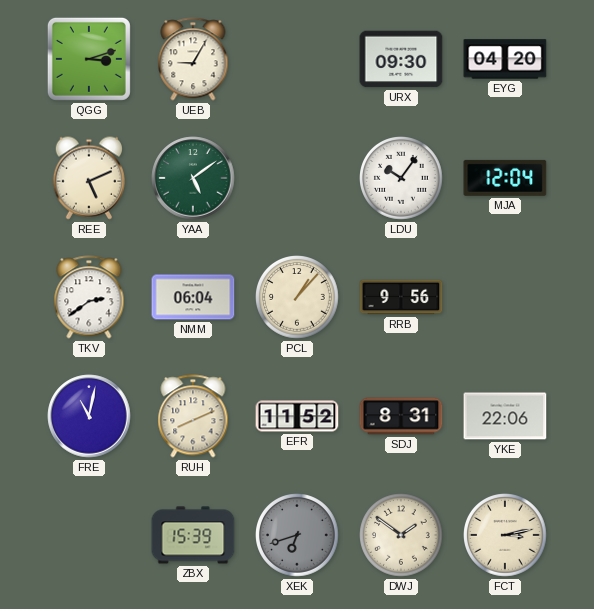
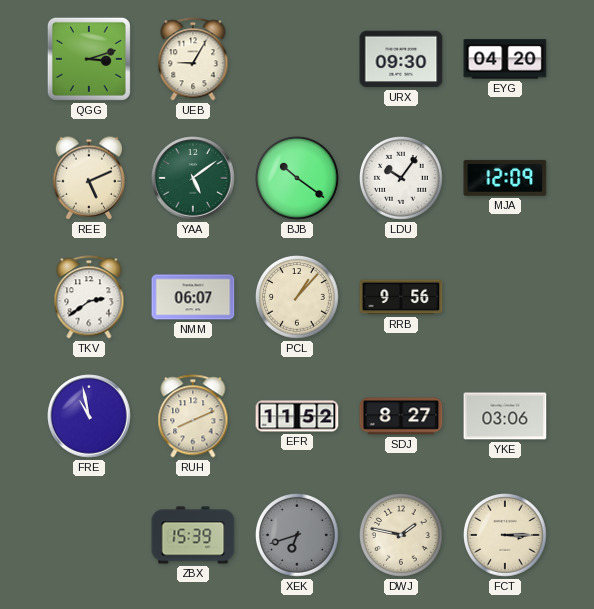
BJB: none -> 10:21 (298, 179)
MJA: 12:04 -> 12:09 (505, 178)
NMM: 06:04 -> 06:07 (193, 297)
FRE: 11:02 -> 10:58 (89, 416)
SDJ: 8:31 -> 8:27 (401, 416)
YKE: 22:06 -> 03:06 (505, 416)
DWJ: 1:51 -> 1:47 (402, 536)
FCT: 3:13 -> 3:15 (506, 536)
